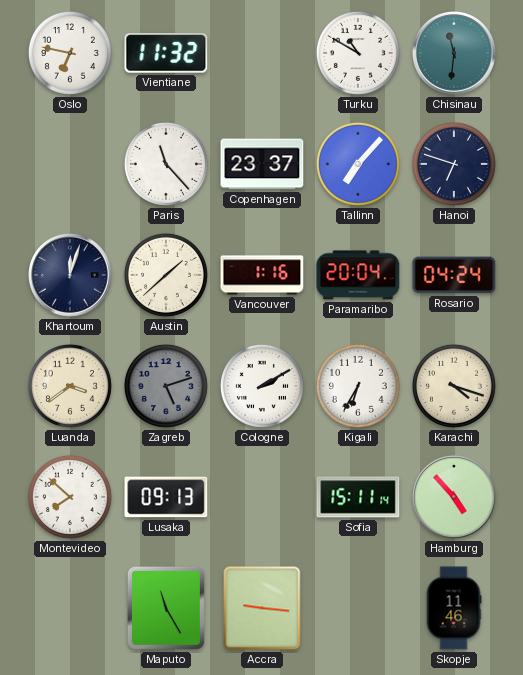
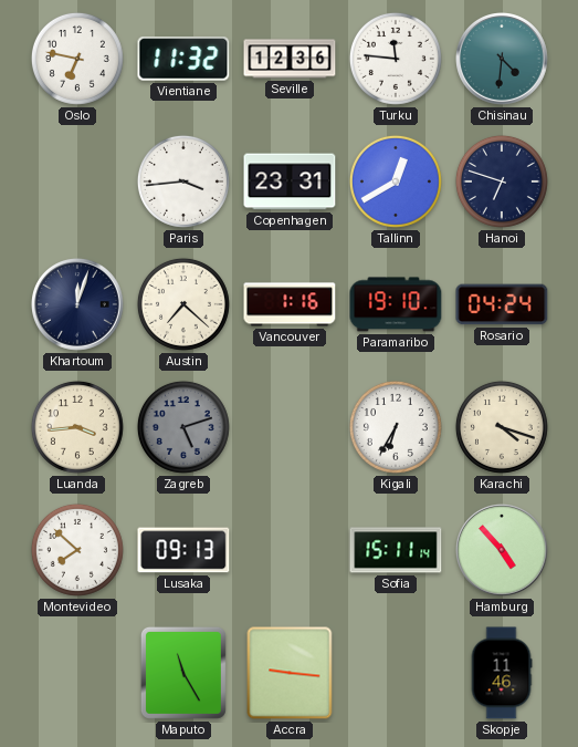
Seville: none -> 12:36 (290, 59)
Turku: 10:50 -> 11:46 (396, 59)
Chisinau: 11:31 -> 4:31 (503, 60)
Paris: 11:23 -> 3:44 (183, 181)
Copenhagen: 23:37 -> 23:31 (290, 181)
Tallinn: 7:07 -> 12:40 (396, 181)
Austin: 1:38 -> 7:22 (183, 304)
Paramaribo: 20:04 -> 19:10 (396, 304)
Luanda: 3:39 -> 3:44 (77, 427)
Cologne: 2:10 -> none (262, 386)
